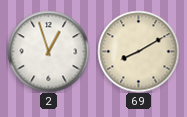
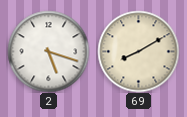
2: 12:57 -> 5:18 (48, 51)
